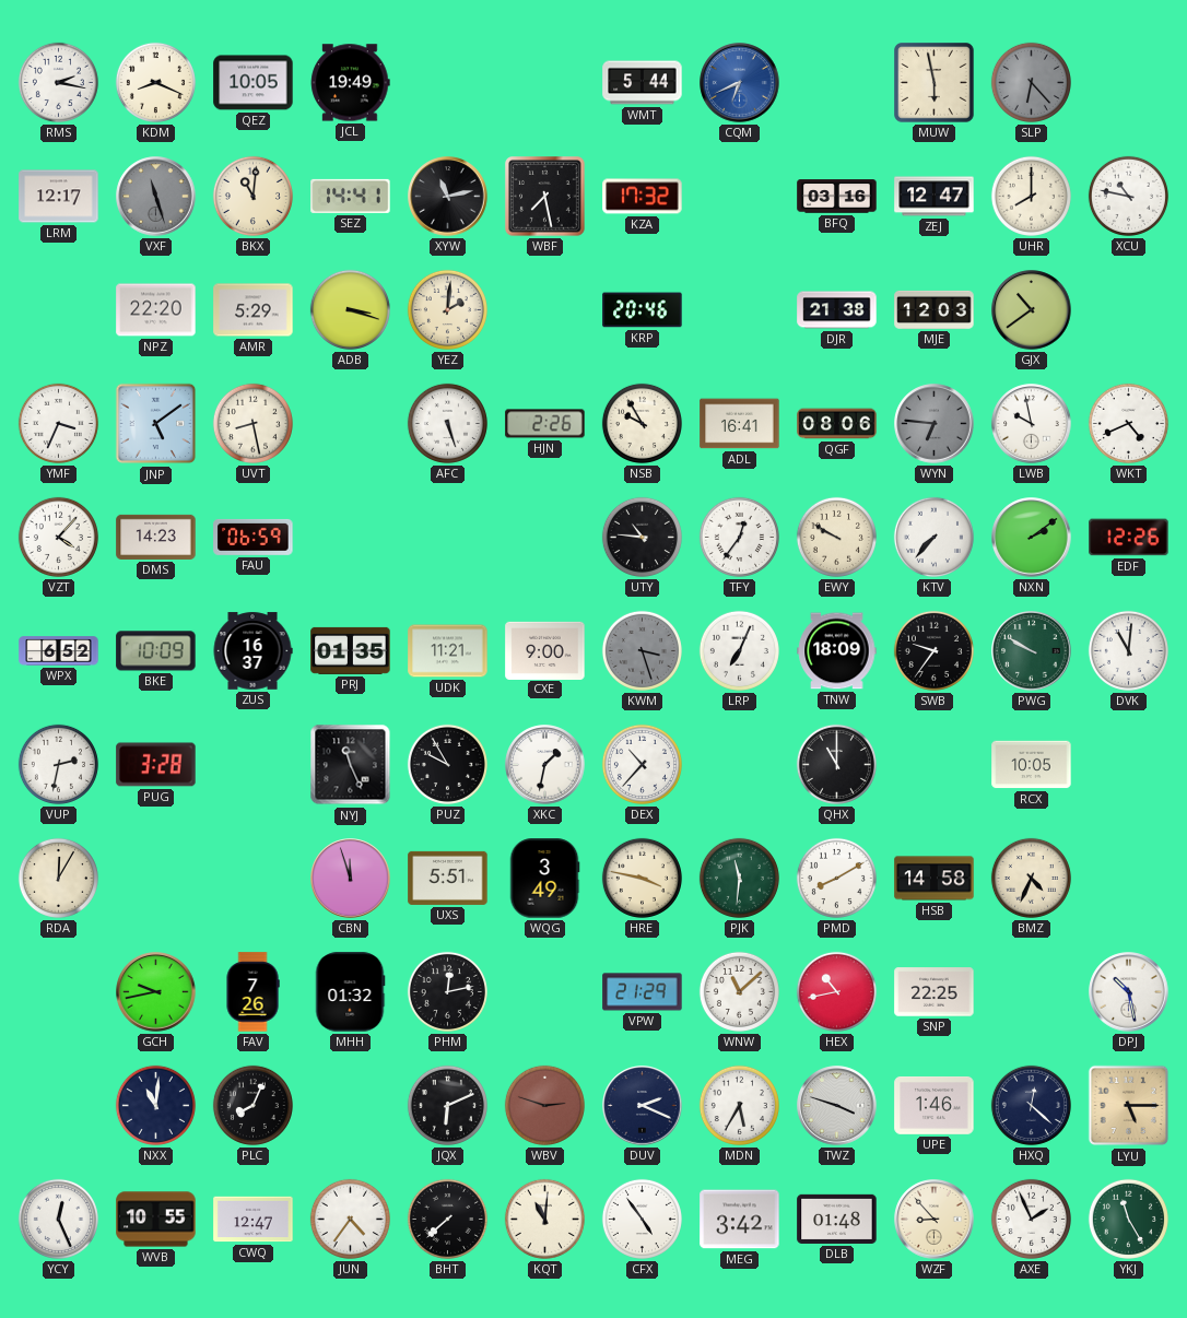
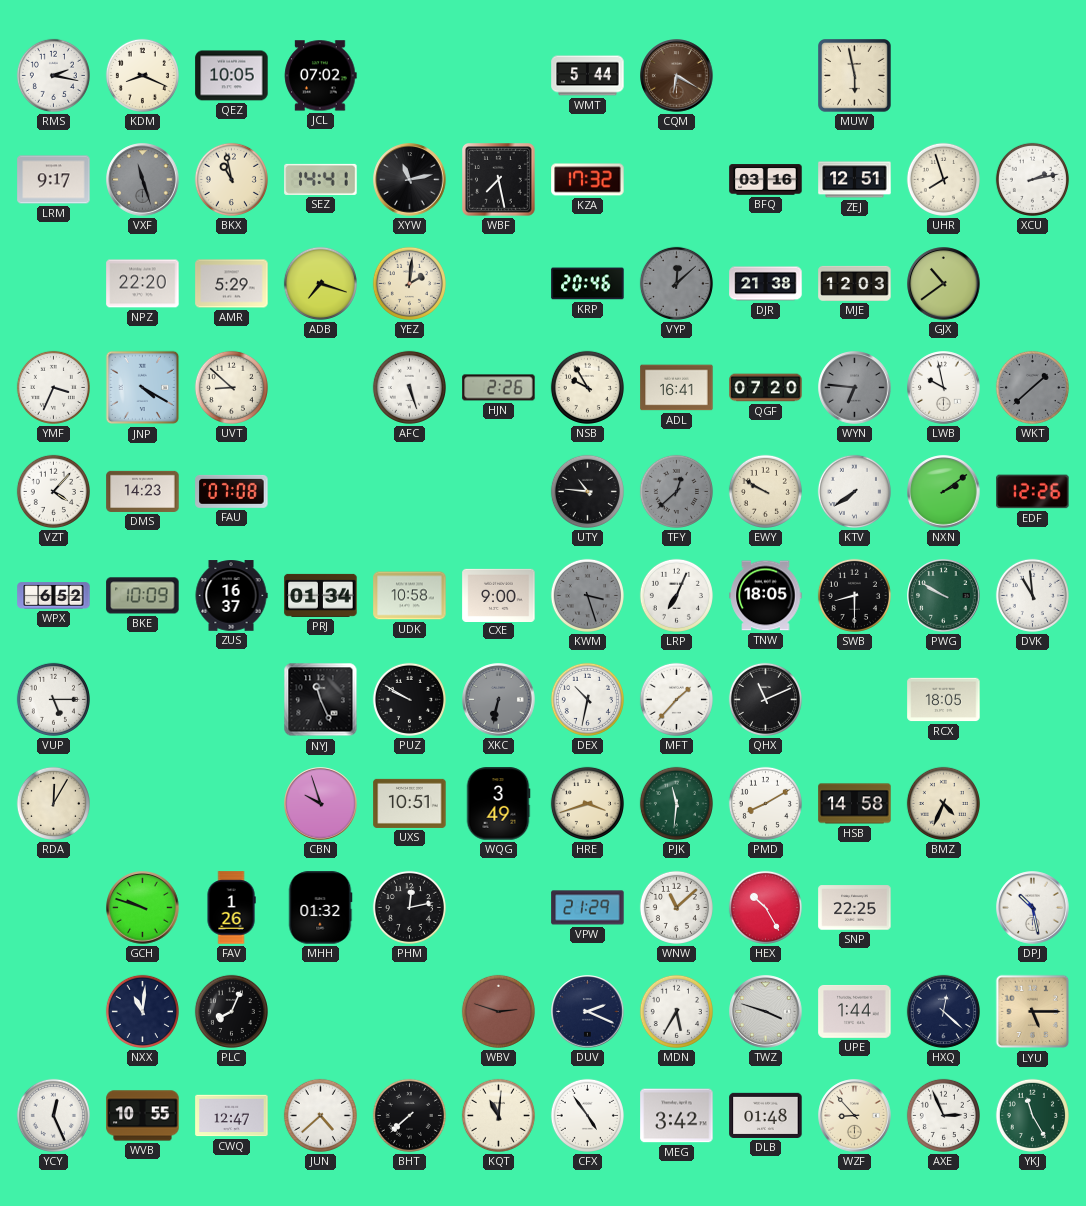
JCL: 19:49 -> 07:02 (321, 76)
CQM: 6:41 -> 6:20 (677, 76)
CQM dial: blue -> brown (677, 76)
SLP: 6:23 -> none (1031, 82)
LRM: 12:17 -> 9:17 (54, 180)
BKX: 11:01 -> 10:58 (231, 179)
ZEJ: 12:47 -> 12:51 (855, 180)
UHR: 8:00 -> 7:57 (943, 179)
XCU: 10:47 -> 2:13 (1032, 179)
ADB: 3:18 -> 7:18 (320, 283)
VYP: none -> 12:08 (676, 283)
JNP: 5:09 -> 4:20 (143, 388)
UVT: 8:28 -> 8:52 (231, 387)
QGF: 08:06 -> 07:20 (766, 388)
WKT: 4:41 -> 1:38 (1032, 387)
WKT dial: white -> grey (1032, 387)
FAU: 06:59 -> 07:08 (232, 491)
TFY: 12:36 -> 12:38 (676, 491)
TFY dial: white -> grey (676, 491)
KTV: 7:37 -> 7:39 (854, 491)
PRJ: 01:35 -> 01:34 (321, 595)
UDK: 11:21 -> 10:58 (410, 596)
TNW: 18:09 -> 18:05 (766, 596)
SWB: 9:36 -> 8:30 (854, 595)
DVK: 11:01 -> 10:59 (1032, 595)
VUP: 2:32 -> 5:15 (53, 699)
PUG: 3:28 -> none (156, 765)
PUZ: 9:55 -> 9:50 (409, 699)
XKC: 1:32 -> 6:32 (499, 700)
XKC dial: white -> grey (499, 700)
DEX: 10:37 -> 10:32 (587, 699)
MFT: none -> 1:37 (676, 699)
QHX: 11:00 -> 11:11 (765, 699)
RCX: 10:05 -> 18:05 (944, 700)
CBN: 11:57 -> 9:57 (321, 804)
UXS: 5:51 -> 10:51 (410, 803)
HRE: 3:47 -> 3:42 (587, 803)
GCH: 9:43 -> 9:48 (143, 908)
FAV: 7:26 -> 1:26 (231, 908)
HEX: 10:43 -> 10:25 (765, 907)
JQX: 6:11 -> none (447, 1105)
UPE: 1:46 -> 1:44 (855, 1011)
JUN: 4:36 -> 4:38 (320, 1115)
AXE: 1:56 -> 2:56 (943, 1115)
